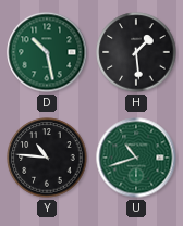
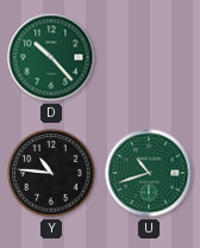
D: 10:28 -> 10:23 (51, 57)
H: 1:29 -> none (136, 52)
